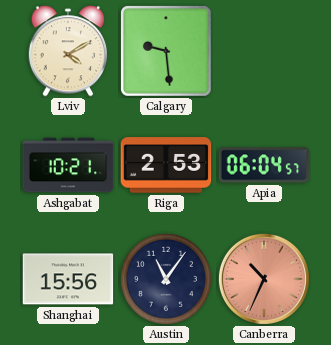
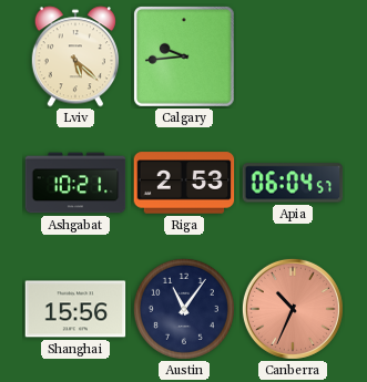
Lviv: 4:10 -> 5:22 (74, 56)
Calgary: 9:29 -> 9:44 (185, 58)
